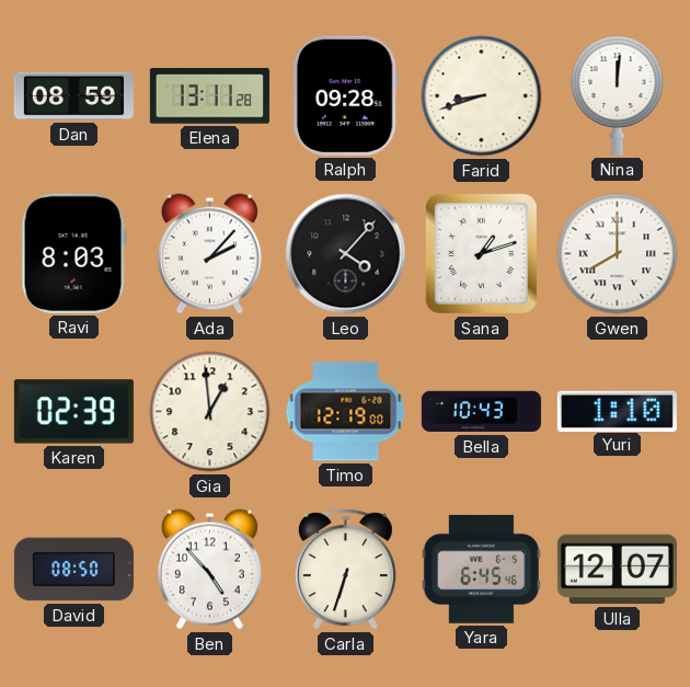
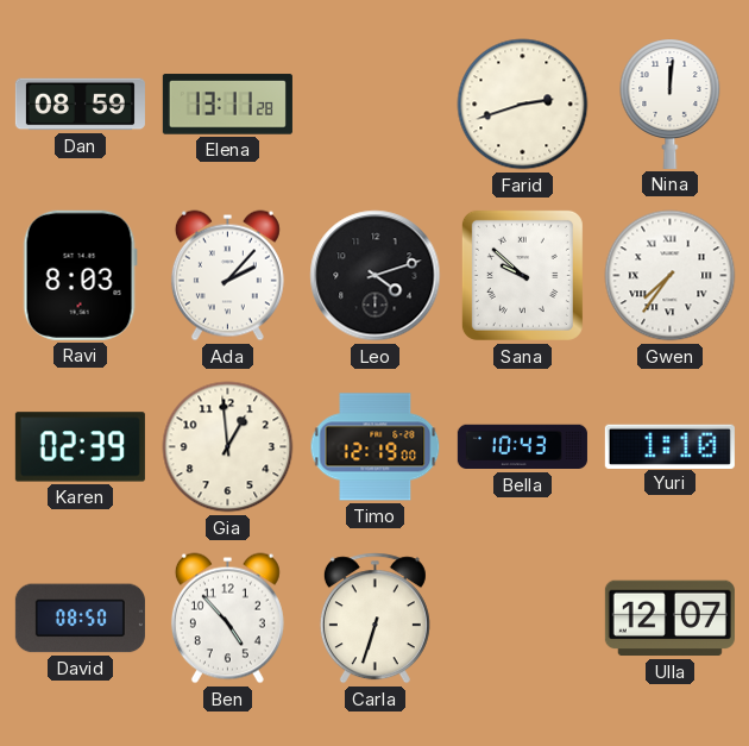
Ralph: 09:28 -> none (345, 95)
Farid: 8:42 -> 2:42 (523, 105)
Leo: 4:07 -> 4:12 (376, 276)
Sana: 1:12 -> 9:52 (522, 275)
Gwen: 8:00 -> 7:36 (671, 276)
Yara: 6:45 -> none (481, 569)
